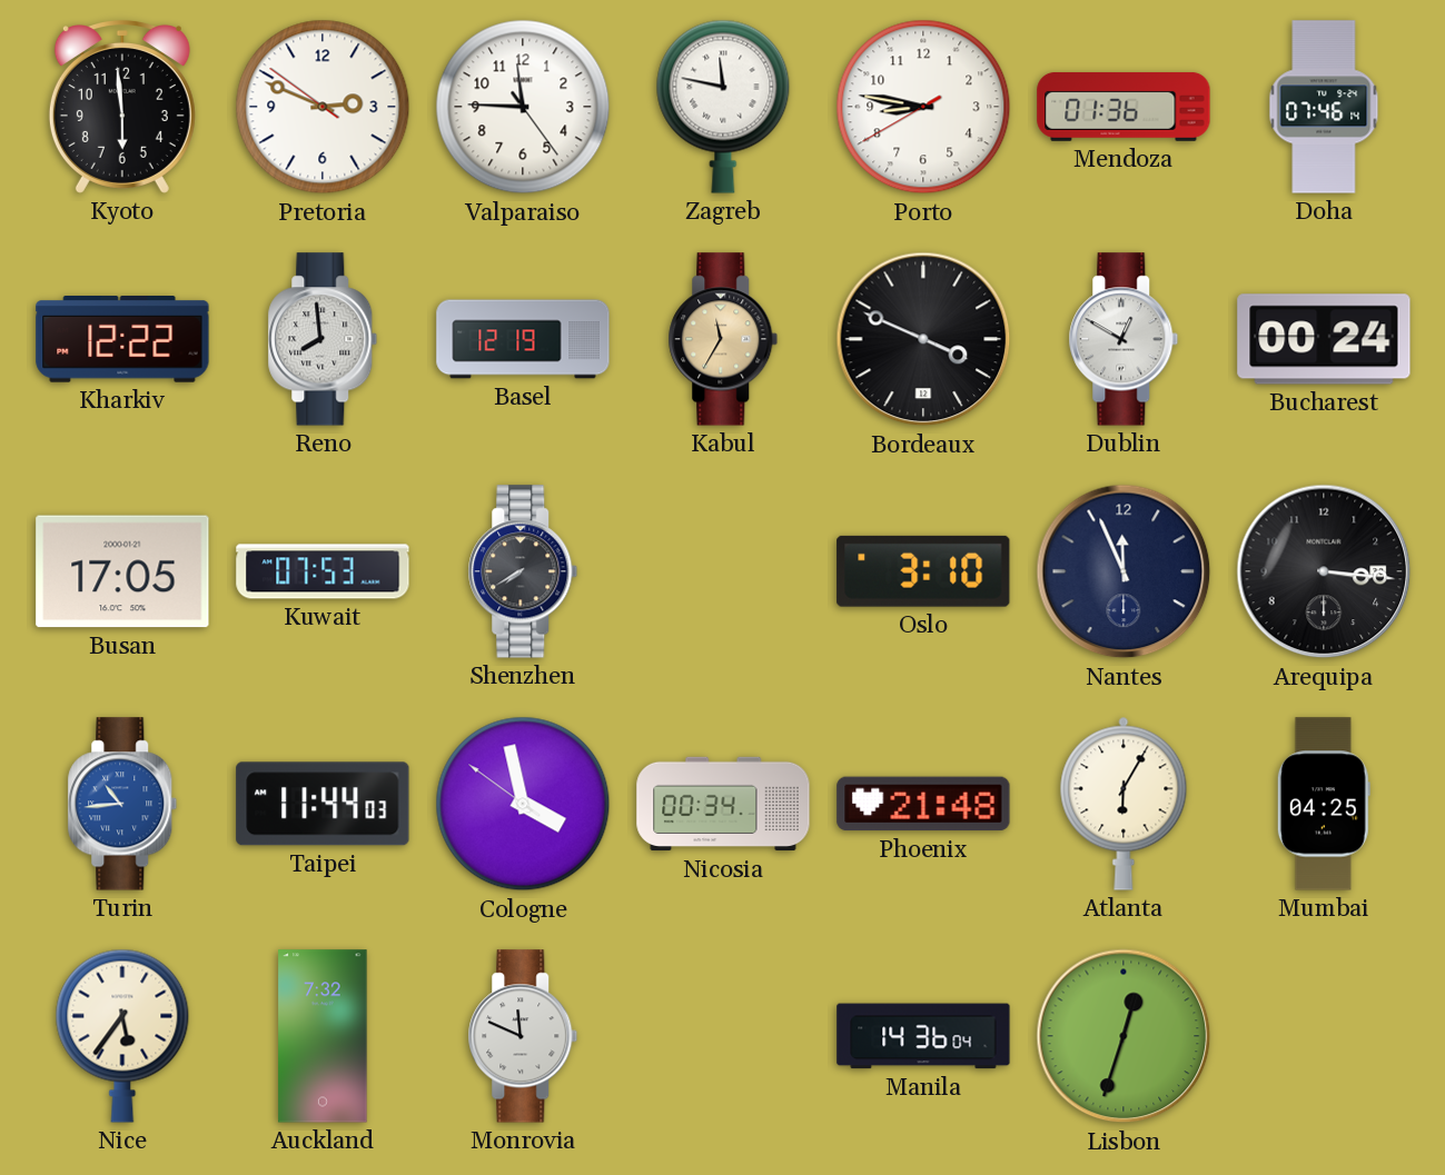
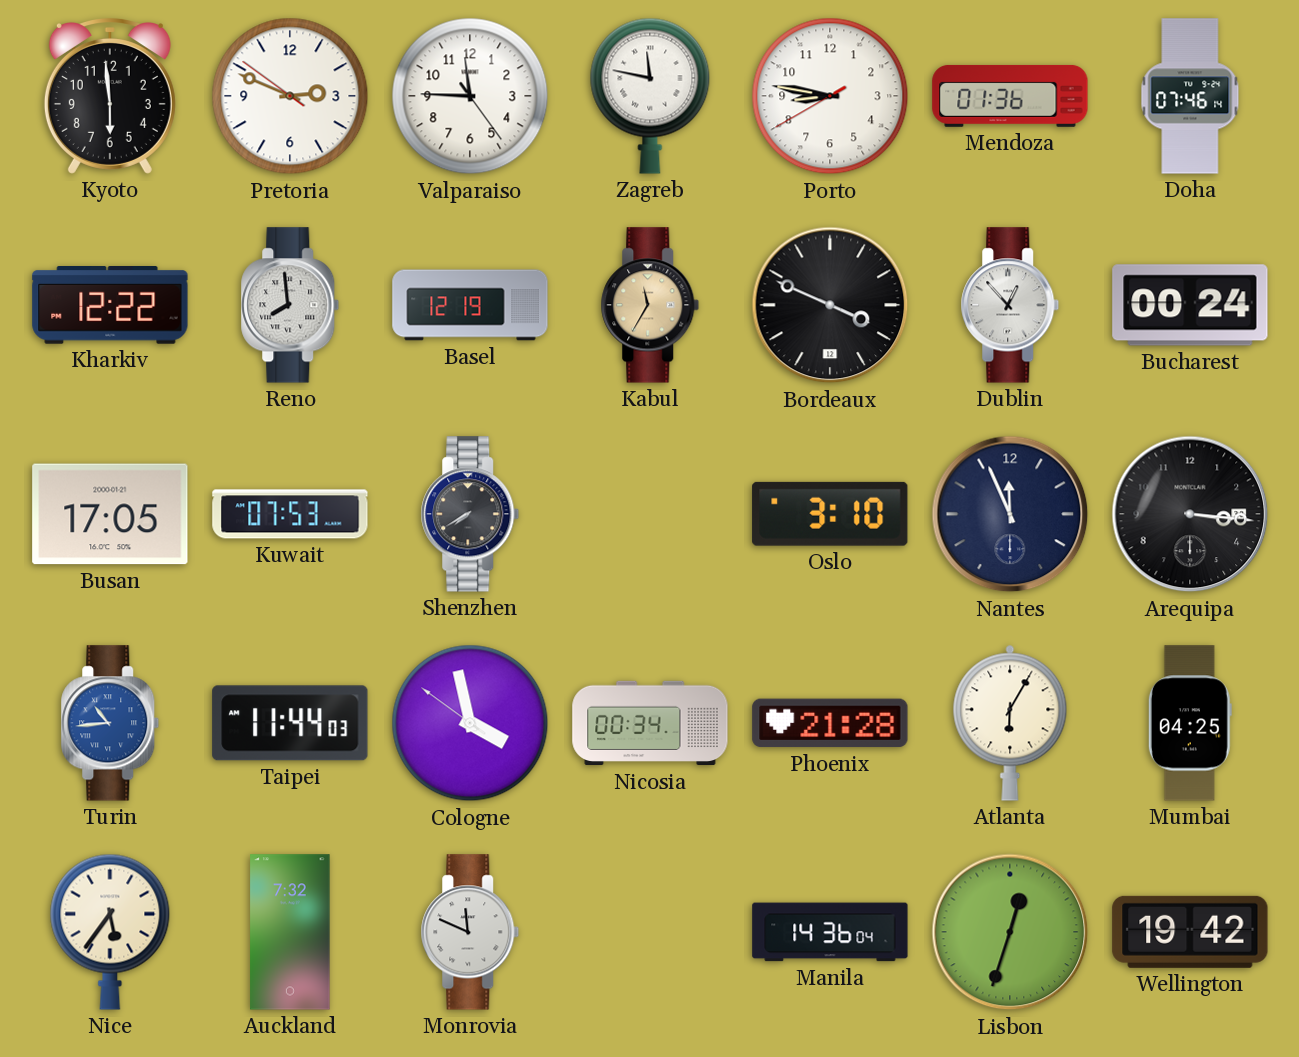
Dublin: 12:50 -> 12:53 (1010, 305)
Phoenix: 21:48 -> 21:28 (830, 723)
Wellington: none -> 19:42 (1190, 932)
